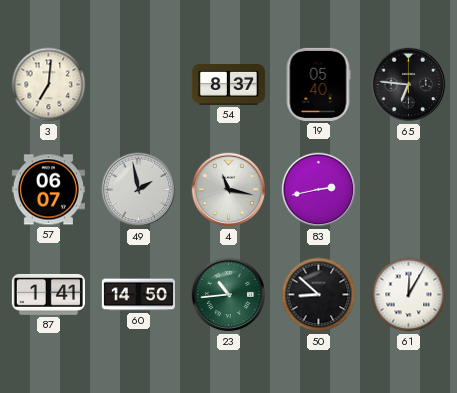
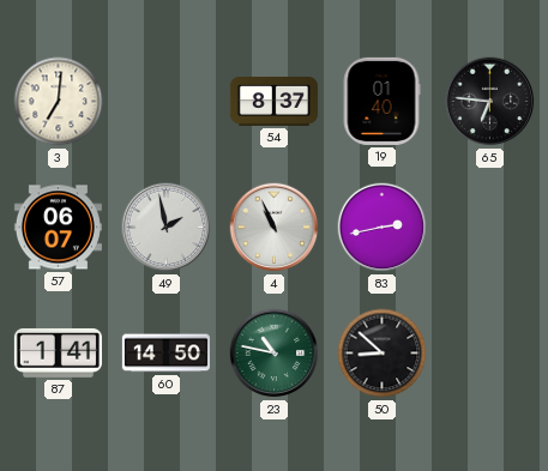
19: 05:40 -> 01:40 (381, 101)
4: 11:17 -> 10:56 (275, 228)
23: 10:44 -> 10:47 (275, 354)
61: 12:05 -> none (409, 295)
